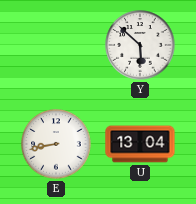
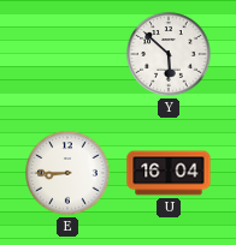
E: 8:43 -> 8:45 (67, 173)
U: 13:04 -> 16:04 (169, 173)
